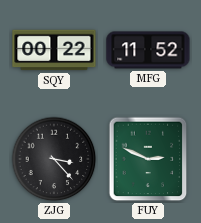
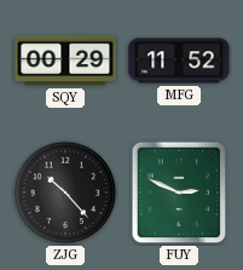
SQY: 00:22 -> 00:29 (65, 61)
ZJG: 3:23 -> 10:23 (65, 193)
